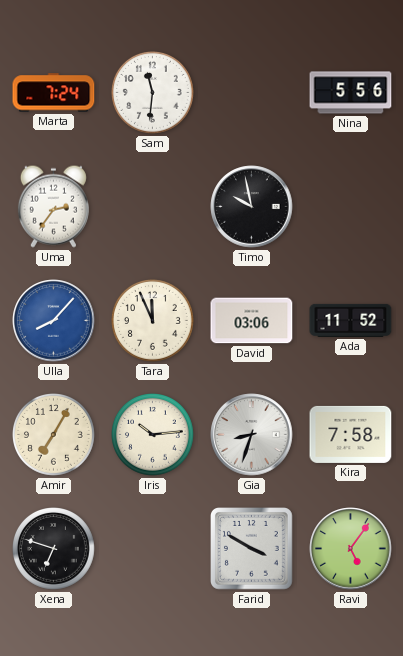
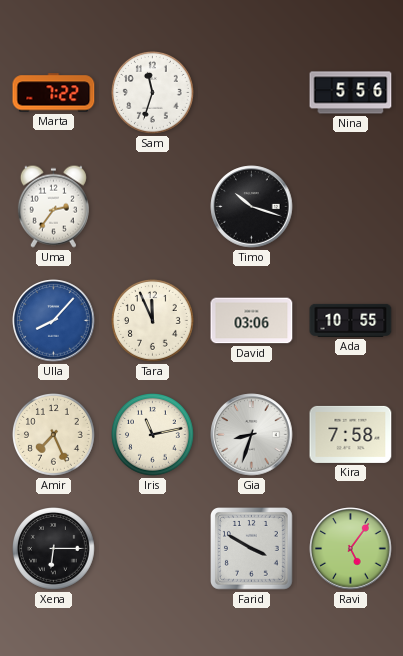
Marta: 7:24 -> 7:22 (54, 93)
Sam: 11:31 -> 11:33 (153, 93)
Timo: 9:58 -> 10:18 (252, 207)
Ada: 11:52 -> 10:55 (351, 320)
Amir: 7:05 -> 7:26 (54, 435)
Iris: 10:14 -> 11:13 (153, 435)
Xena: 6:48 -> 6:15 (54, 549)
